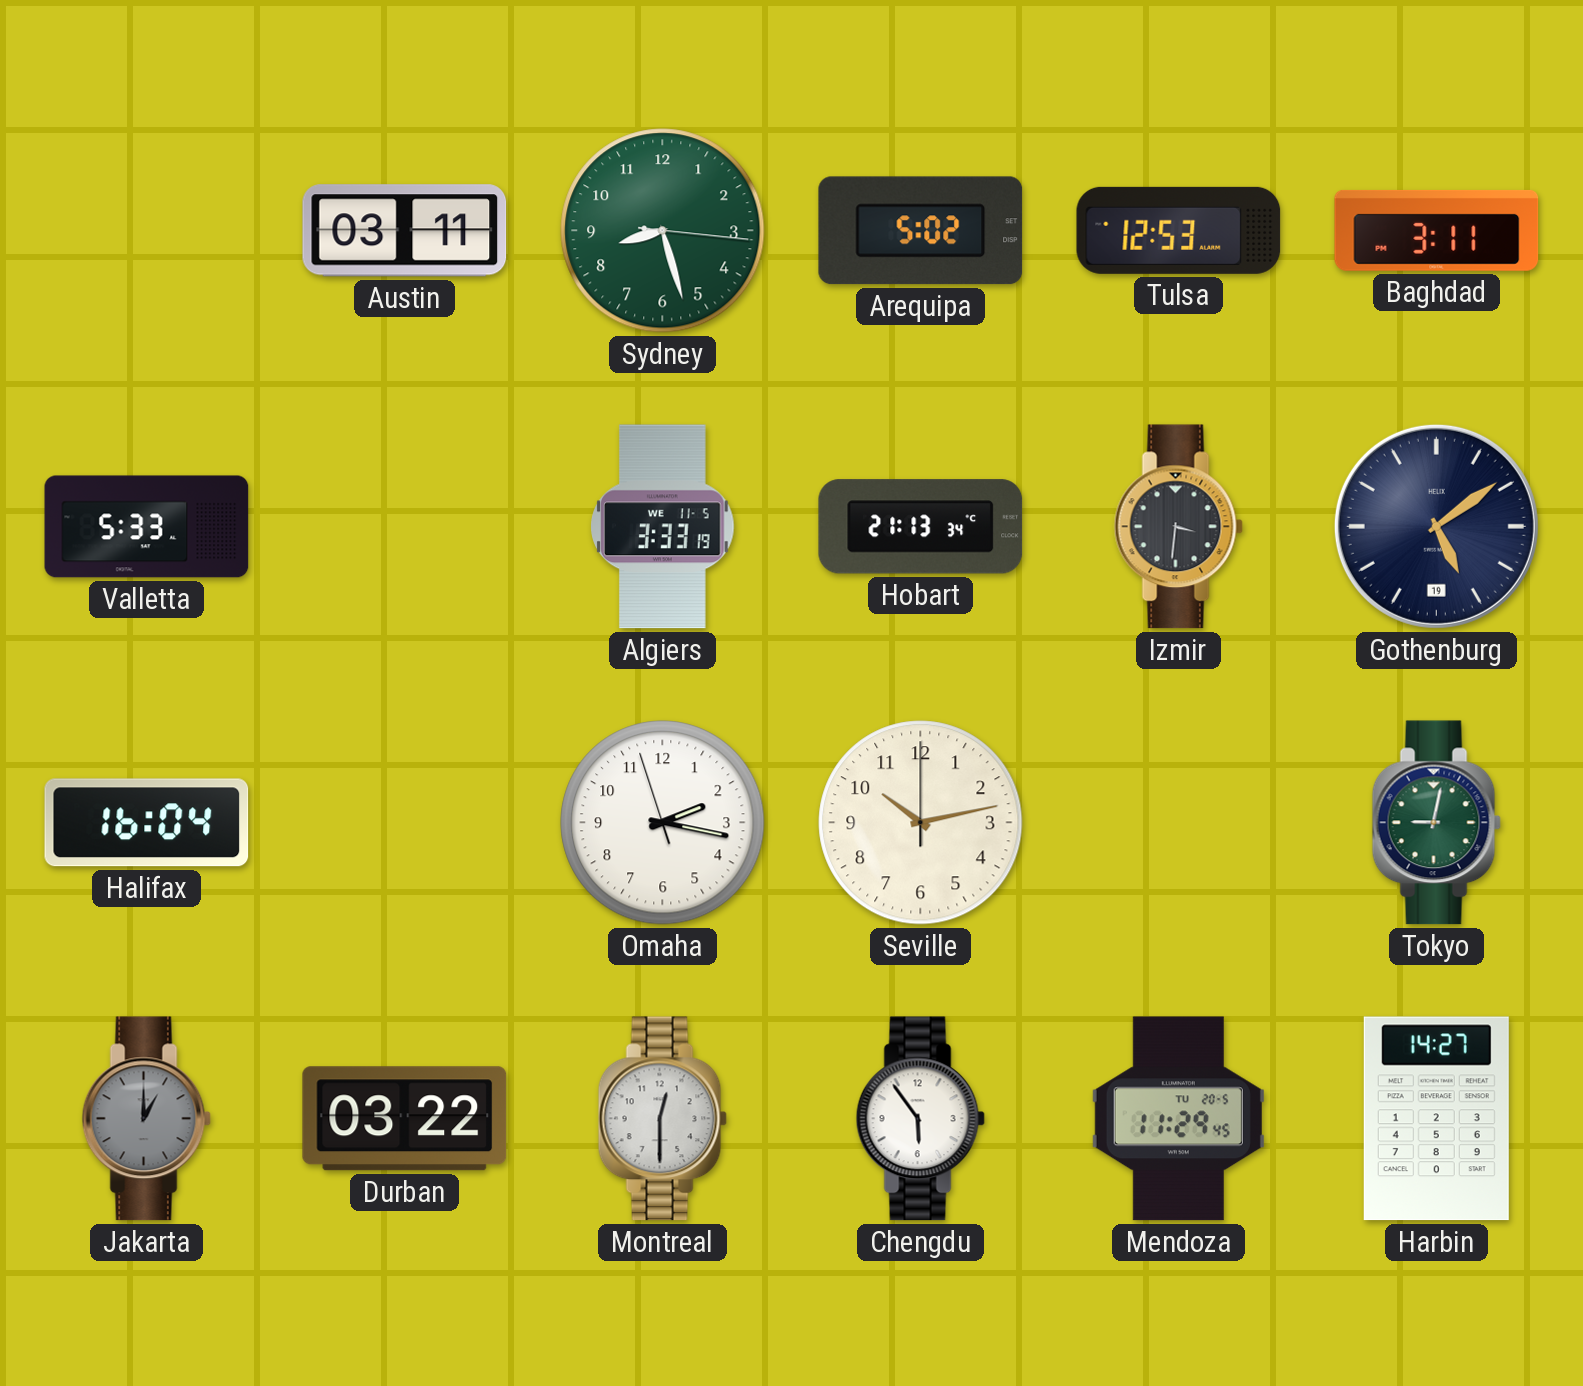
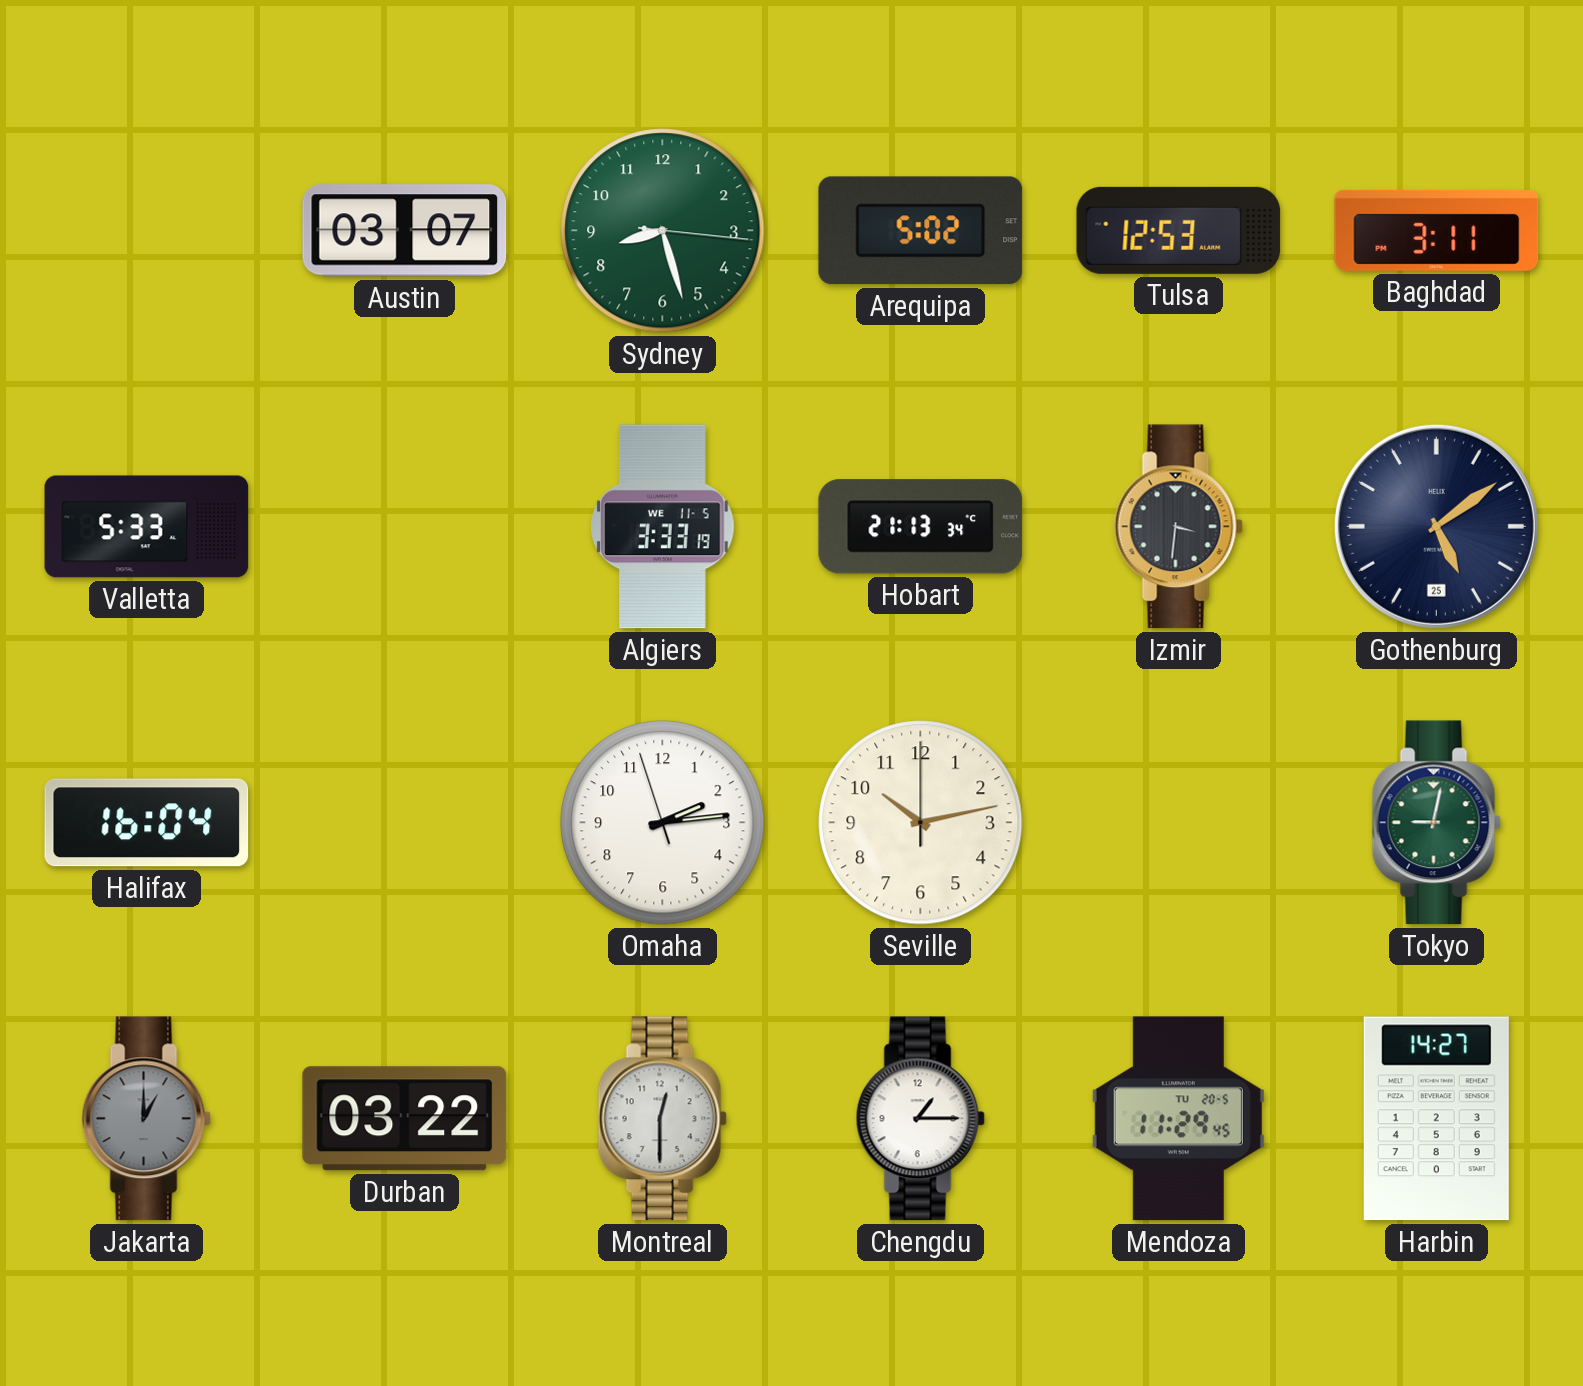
Austin: 03:11 -> 03:07 (405, 231)
Gothenburg date: 19 -> 25 (1436, 526)
Omaha: 2:16 -> 2:13 (663, 823)
Chengdu: 5:54 -> 1:15 (920, 1119)
